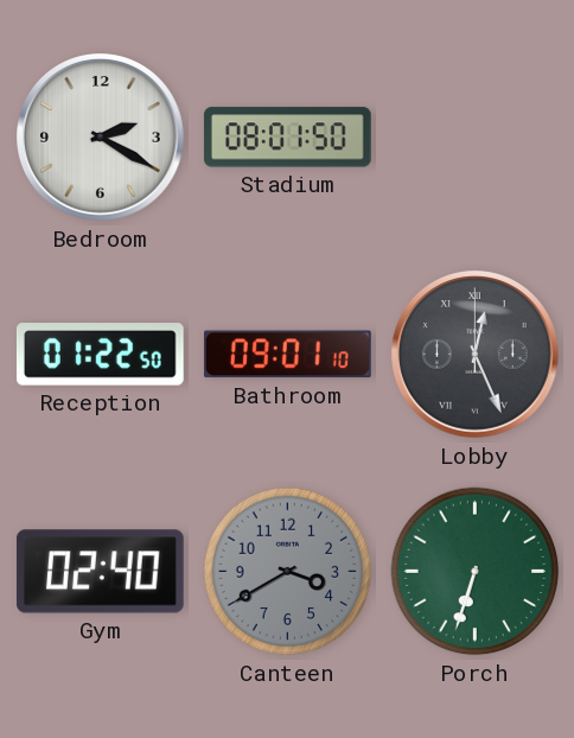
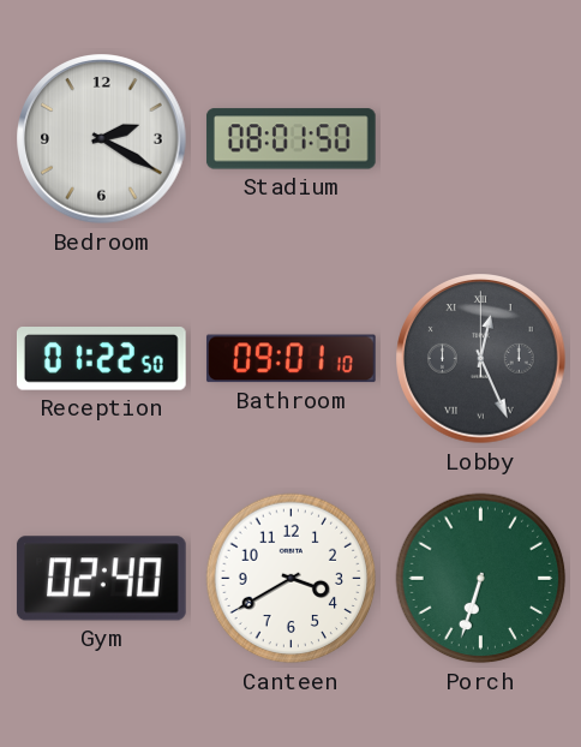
Canteen dial: grey -> white (292, 579)
